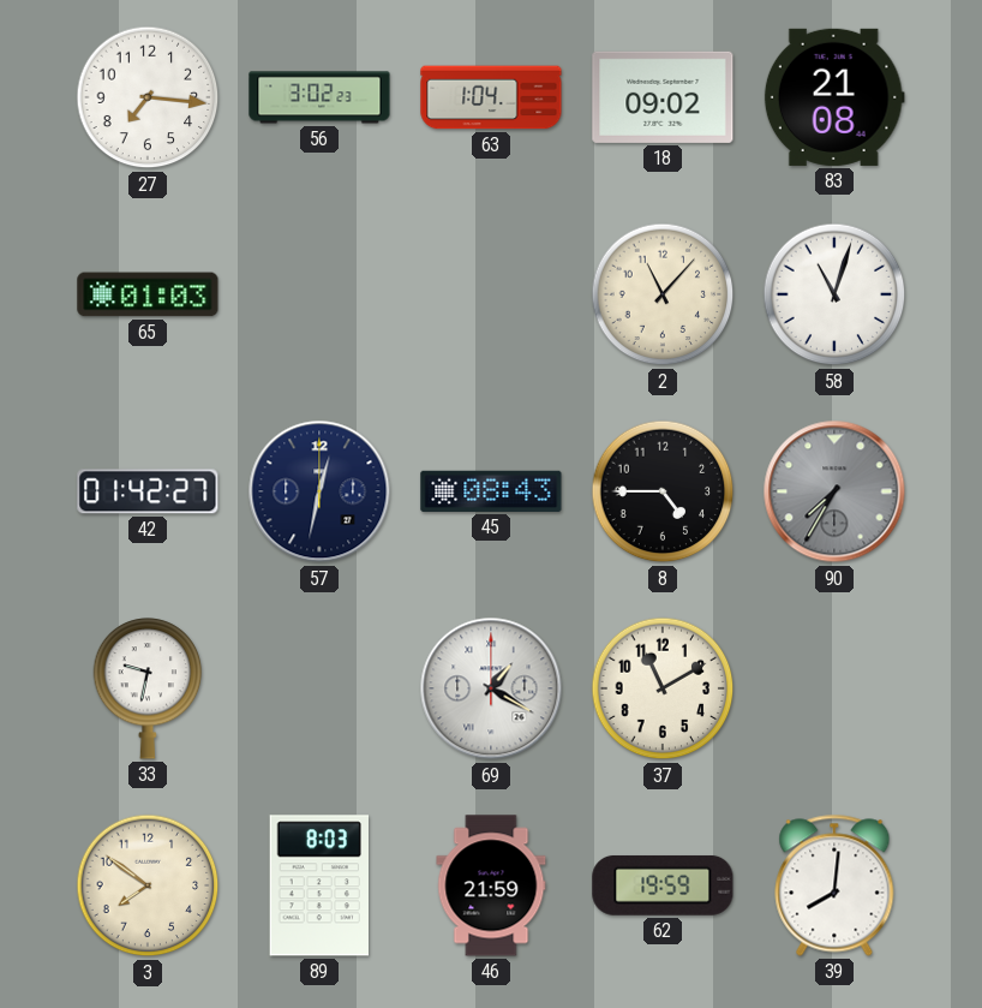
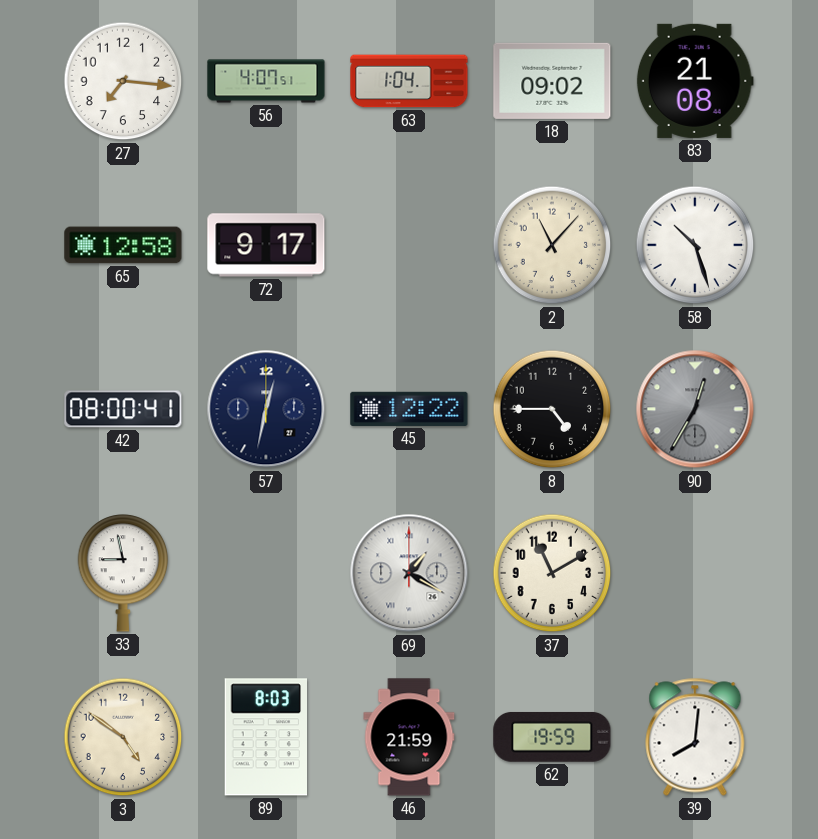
56: 3:02 -> 4:07 (266, 81)
65: 01:03 -> 12:58 (123, 245)
72: none -> 9:17 (266, 245)
58: 11:03 -> 10:27 (695, 245)
42: 01:42 -> 08:00 (123, 409)
45: 08:43 -> 12:22 (409, 409)
90: 7:35 -> 12:35 (695, 409)
33: 9:32 -> 8:58 (123, 573)
3: 7:51 -> 4:51 (123, 737)
